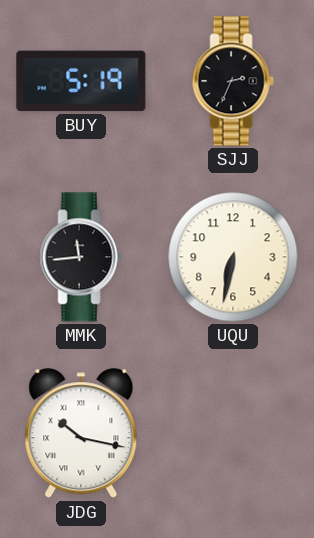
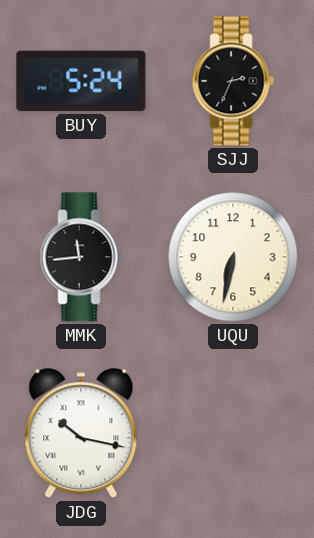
BUY: 5:19 -> 5:24 (81, 81)
